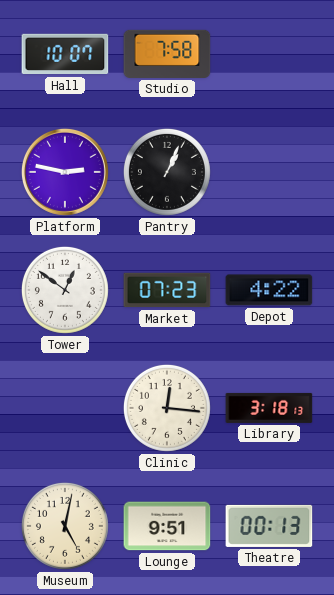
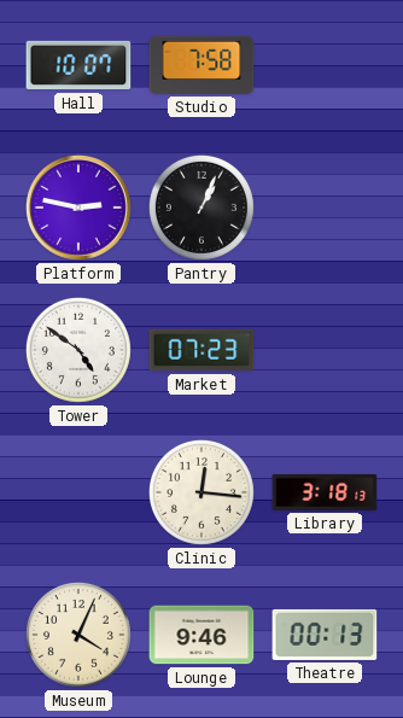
Tower: 12:51 -> 4:51 (78, 350)
Depot: 4:22 -> none (269, 290)
Museum: 5:02 -> 4:04 (78, 635)
Lounge: 9:51 -> 9:46 (201, 635)
